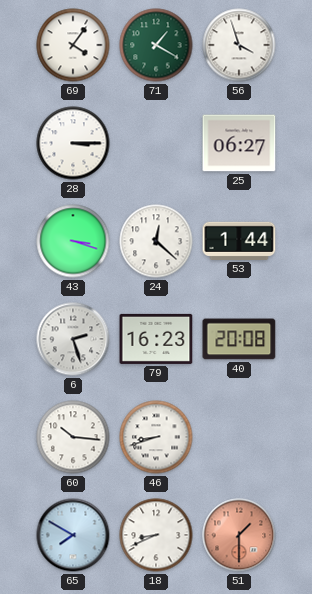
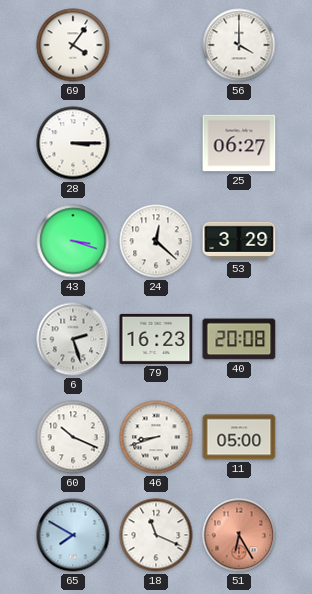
71: 1:20 -> none (156, 45)
56: 3:57 -> 4:00 (239, 45)
53: 1:44 -> 3:29 (239, 241)
60: 10:16 -> 10:19 (73, 437)
11: none -> 05:00 (239, 437)
18: 8:41 -> 11:19 (156, 535)
51: 1:30 -> 6:25 (239, 535)
